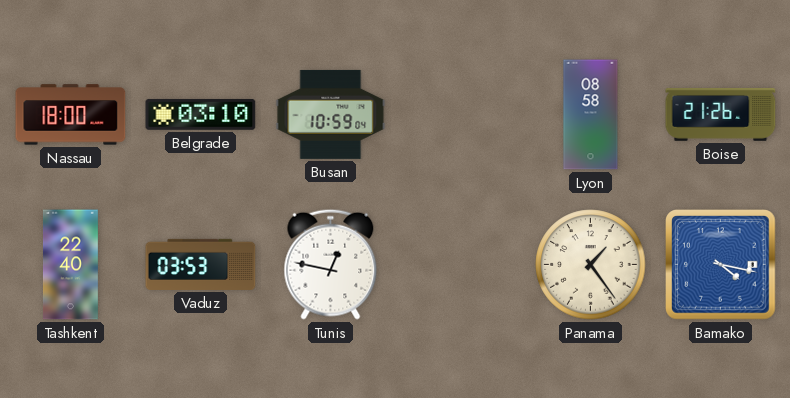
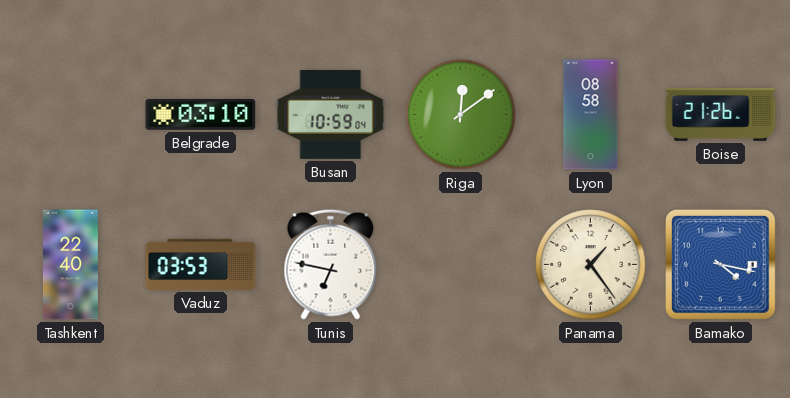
Nassau: 18:00 -> none (71, 115)
Riga: none -> 12:09 (461, 115)
Tunis: 12:47 -> 6:47 (331, 264)
